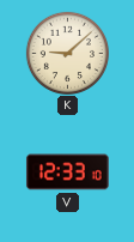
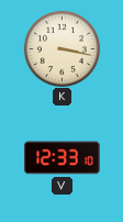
K: 9:08 -> 3:17 (62, 48)
